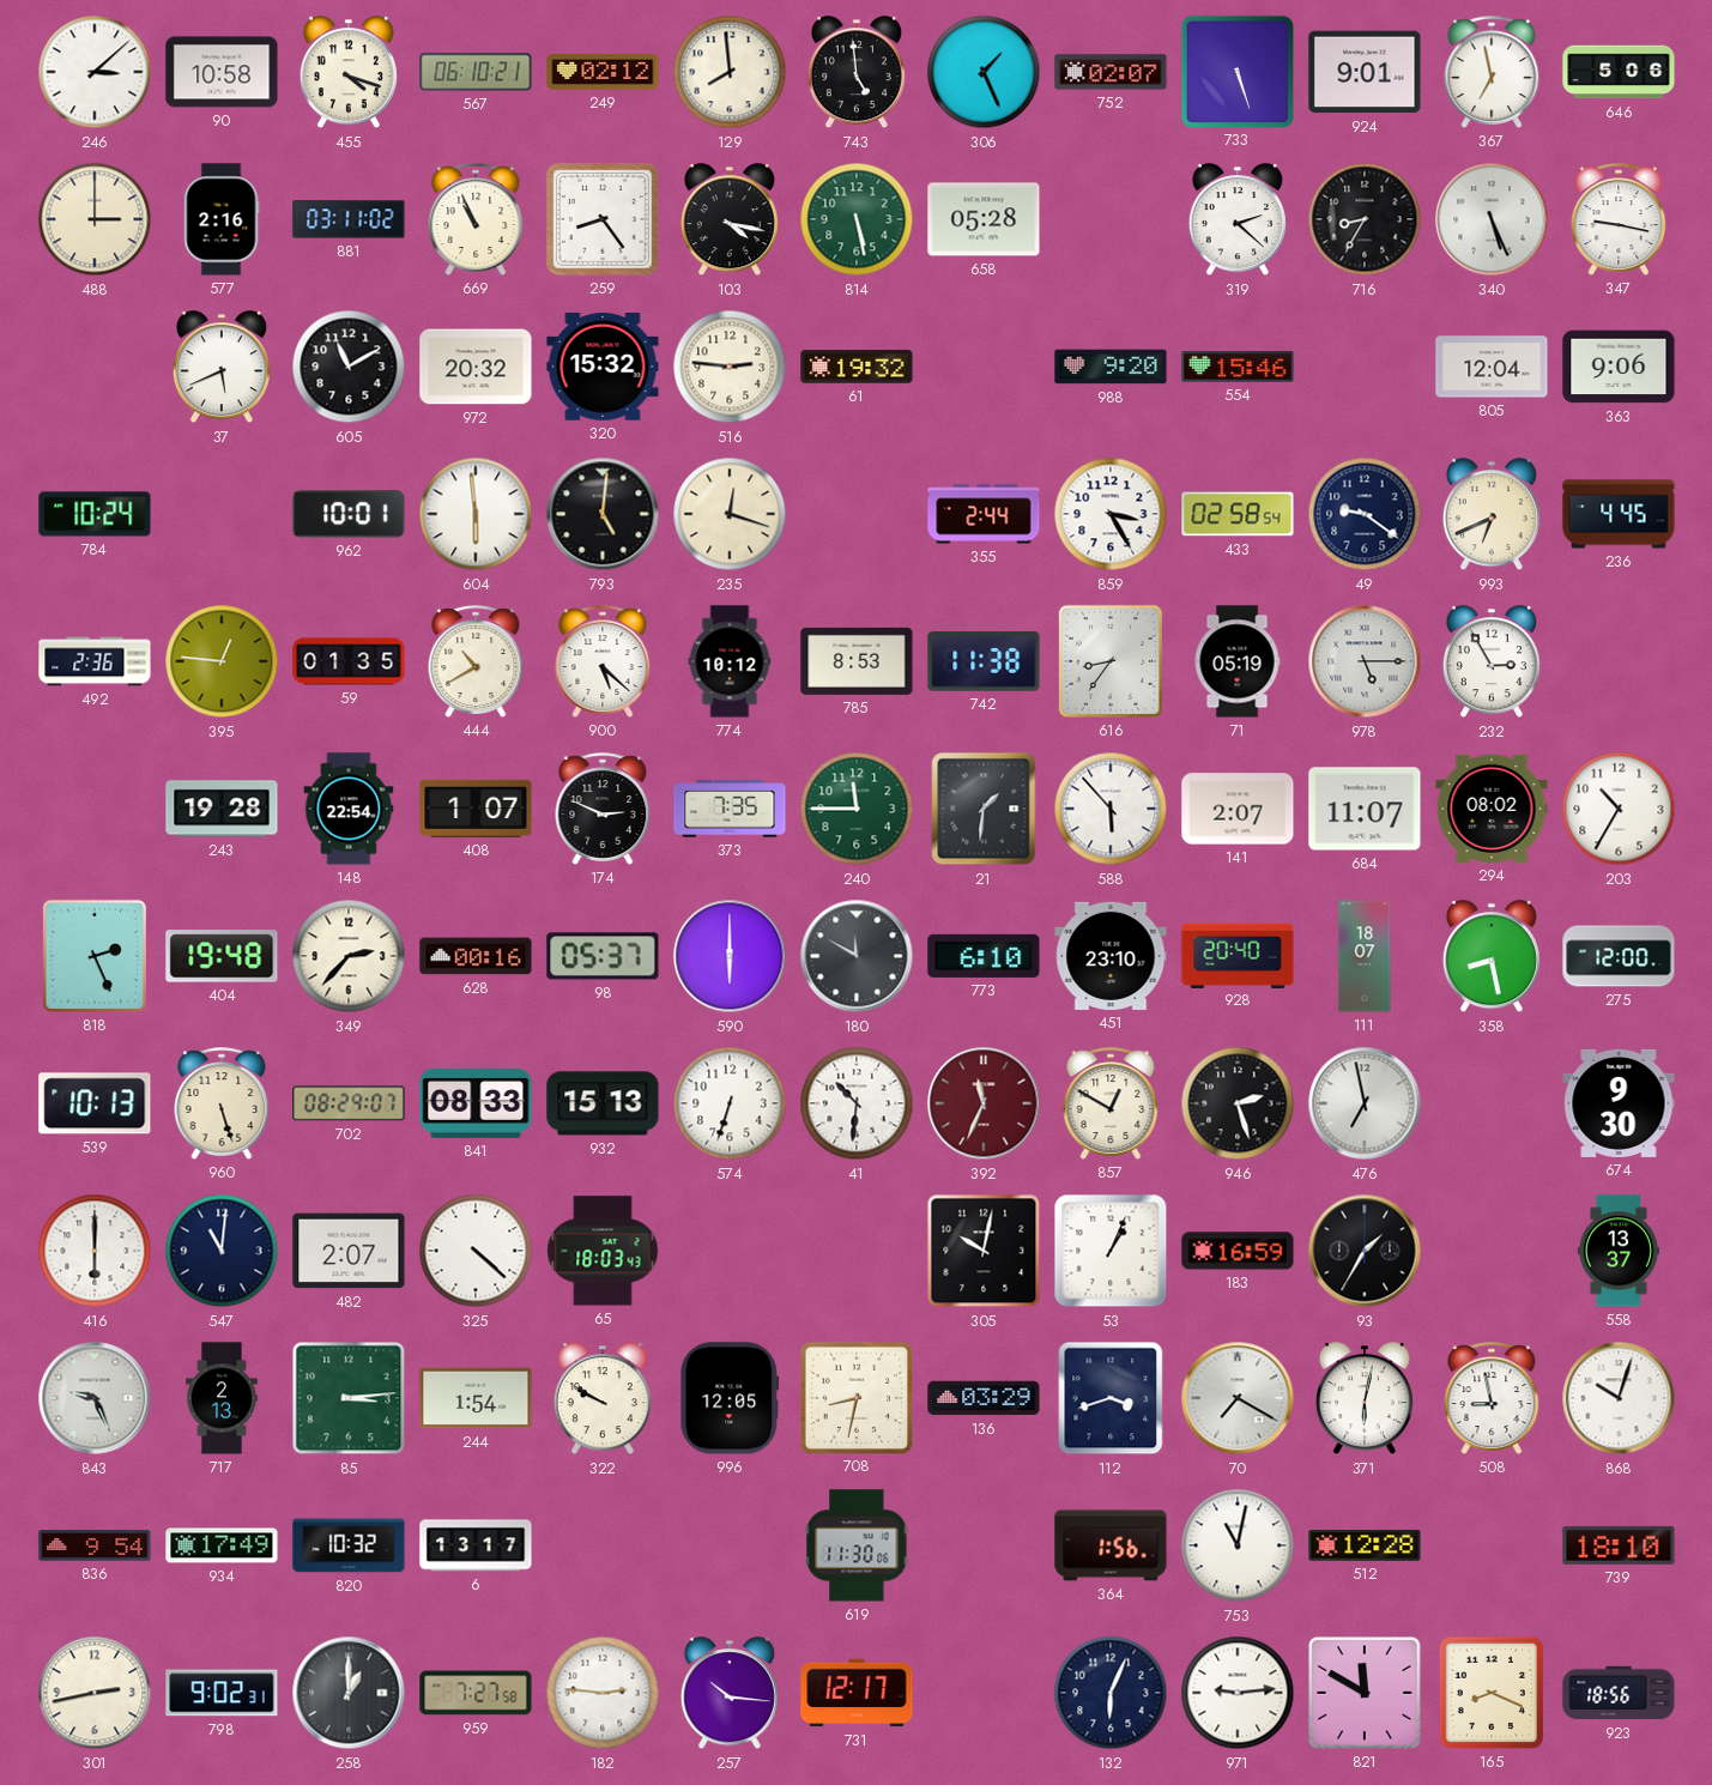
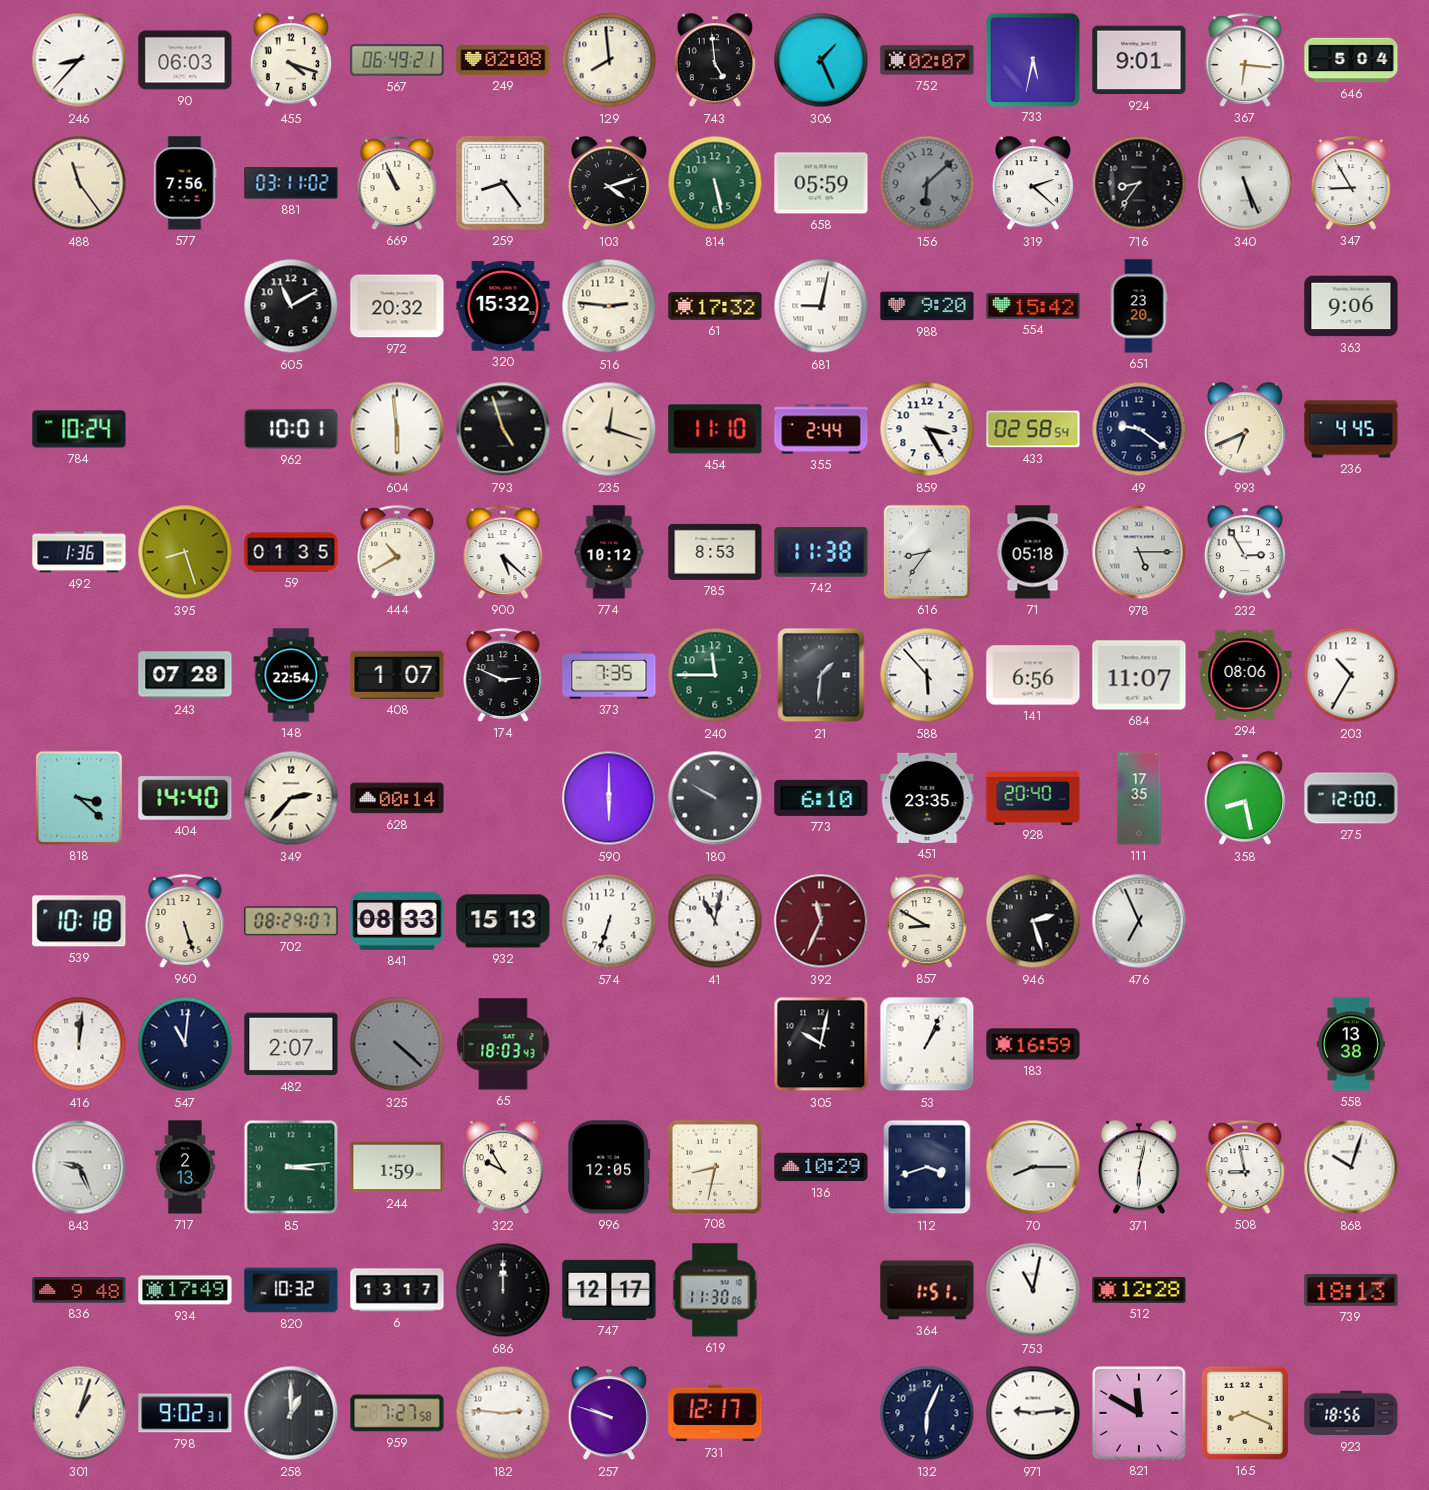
246: 3:08 -> 8:37 (79, 60)
90: 10:58 -> 06:03 (185, 60)
567: 06:10 -> 06:49 (397, 60)
249: 02:12 -> 02:08 (503, 60)
733: 5:27 -> 5:32 (1032, 59)
367: 6:58 -> 6:16 (1245, 60)
646: 5:06 -> 5:04 (1351, 60)
488: 3:00 -> 11:24 (79, 183)
577: 2:16 -> 7:56 (185, 183)
103: 4:17 -> 4:12 (609, 184)
658: 05:28 -> 05:59 (821, 183)
156: none -> 6:08 (927, 183)
716: 8:35 -> 8:36 (1139, 183)
347: 9:17 -> 8:55 (1351, 183)
37: 5:41 -> none (222, 368)
61: 19:32 -> 17:32 (715, 306)
681: none -> 9:02 (821, 306)
554: 15:46 -> 15:42 (1033, 306)
651: none -> 23:20 (1139, 306)
805: 12:04 -> none (1492, 367)
793: 5:01 -> 4:57 (503, 429)
454: none -> 11:10 (715, 429)
492: 2:36 -> 1:36 (79, 552)
395: 12:46 -> 8:27 (185, 552)
71: 05:19 -> 05:18 (1033, 552)
243: 19:28 -> 07:28 (185, 675)
141: 2:07 -> 6:56 (1033, 675)
294: 08:02 -> 08:06 (1245, 675)
818: 2:26 -> 3:22 (79, 798)
404: 19:48 -> 14:40 (185, 798)
628: 00:16 -> 00:14 (397, 798)
98: 05:37 -> none (603, 956)
180: 11:50 -> 9:50 (715, 798)
451: 23:10 -> 23:35 (927, 798)
111: 18:07 -> 17:35 (1139, 798)
539: 10:13 -> 10:18 (79, 921)
41: 10:31 -> 11:02 (715, 921)
857: 12:50 -> 8:50 (927, 921)
476: 6:58 -> 6:56 (1139, 921)
674: 9:30 -> none (1619, 1103)
416: 6:00 -> 12:01 (79, 1044)
325 dial: white -> grey (397, 1044)
93: 1:35 -> none (1365, 1251)
558: 13:37 -> 13:38 (1351, 1044)
244: 1:54 -> 1:59 (397, 1167)
322: 9:50 -> 9:55 (503, 1168)
136: 03:29 -> 10:29 (821, 1167)
70: 7:20 -> 8:15 (1033, 1167)
836: 9:54 -> 9:48 (79, 1290)
686: none -> 12:00 (503, 1290)
747: none -> 12:17 (609, 1290)
364: 1:56 -> 1:51 (927, 1290)
739: 18:10 -> 18:13 (1351, 1290)
301: 2:43 -> 1:03 (79, 1413)
257: 10:16 -> 9:48 (609, 1414)
